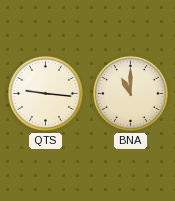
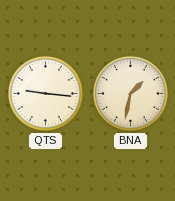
BNA: 11:00 -> 1:32 (130, 93)
